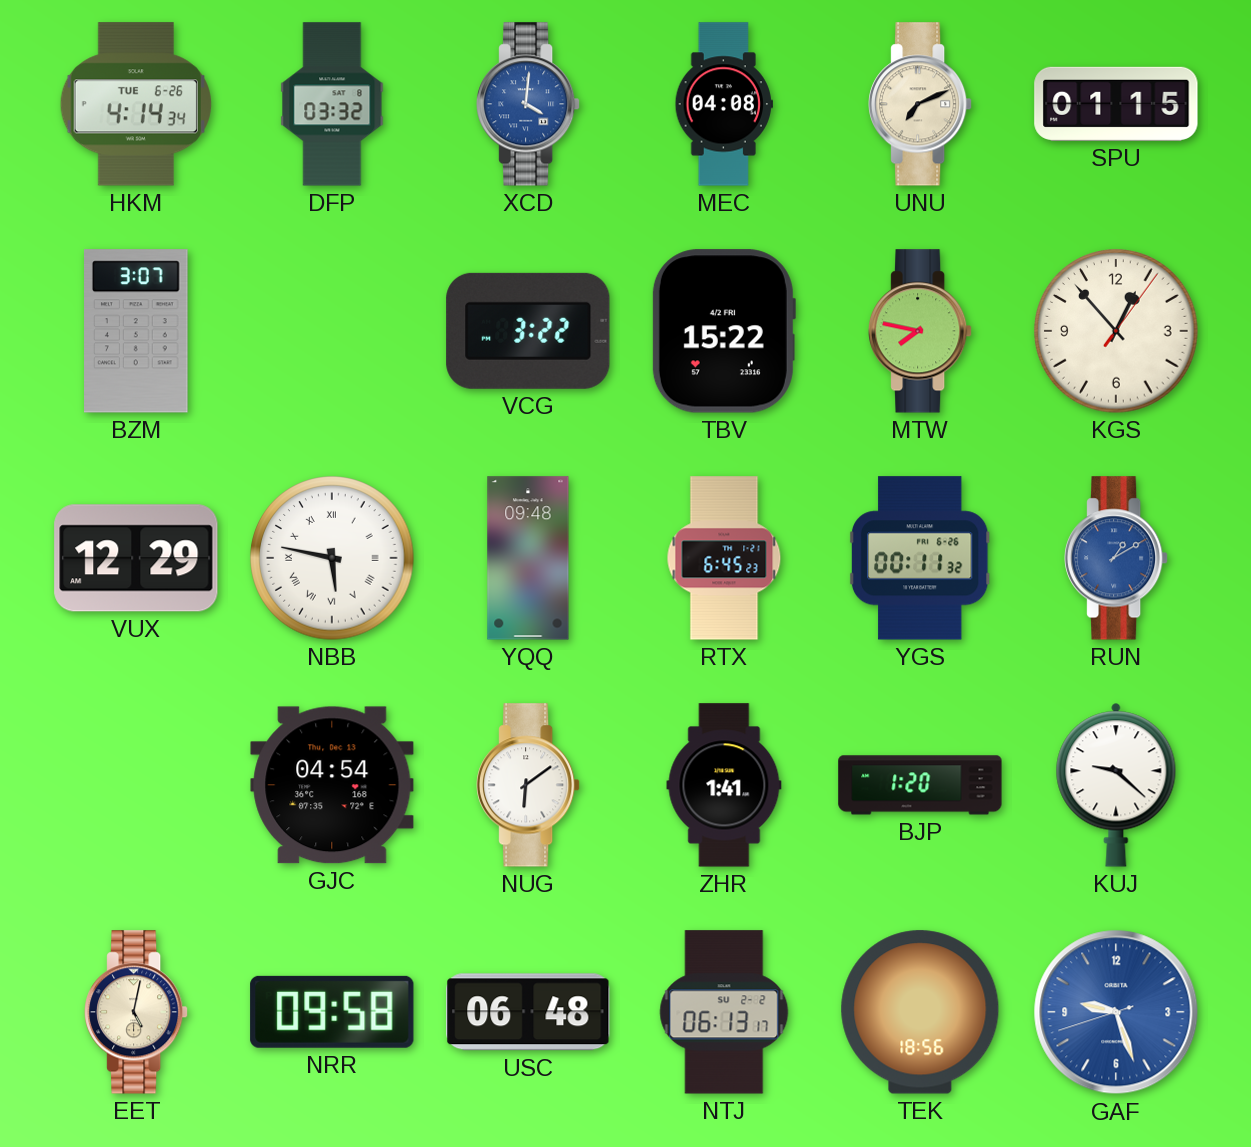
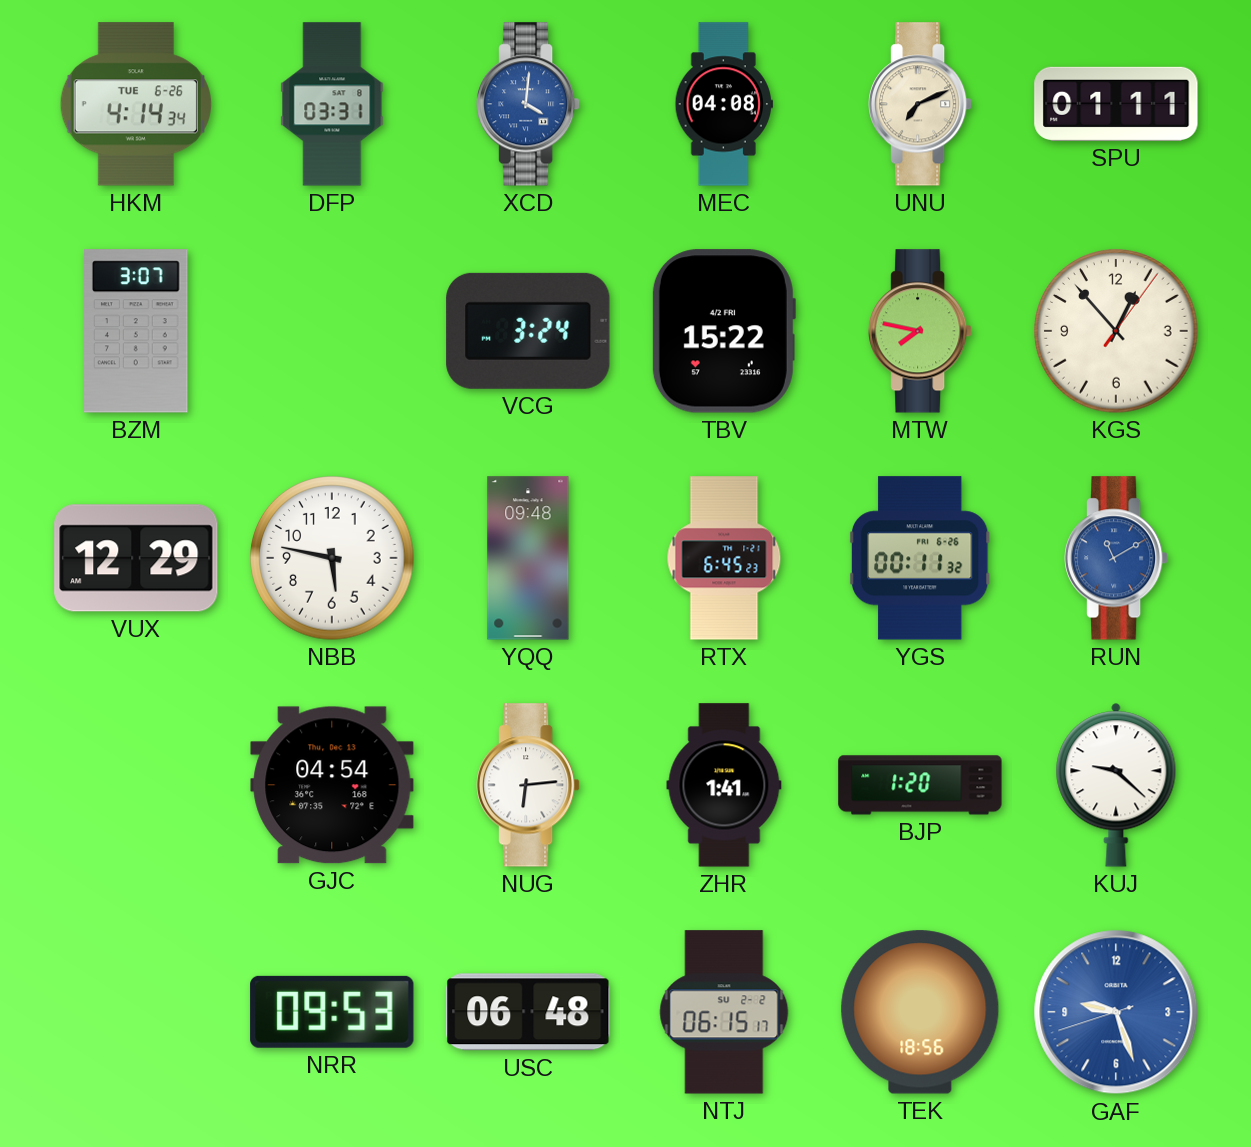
DFP: 03:32 -> 03:31 (332, 104)
SPU: 01:15 -> 01:11 (1116, 104)
VCG: 3:22 -> 3:24 (528, 331)
NBB numerals: Roman -> Arabic (332, 558)
RUN: 1:10 -> 11:10 (1117, 558)
NUG: 6:09 -> 6:14 (529, 785)
EET: 5:02 -> none (137, 1012)
NRR: 09:58 -> 09:53 (332, 1012)
NTJ: 06:13 -> 06:15 (724, 1012)
